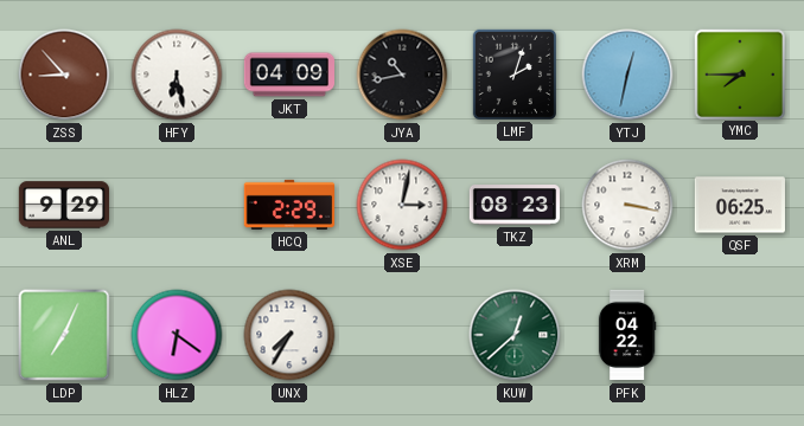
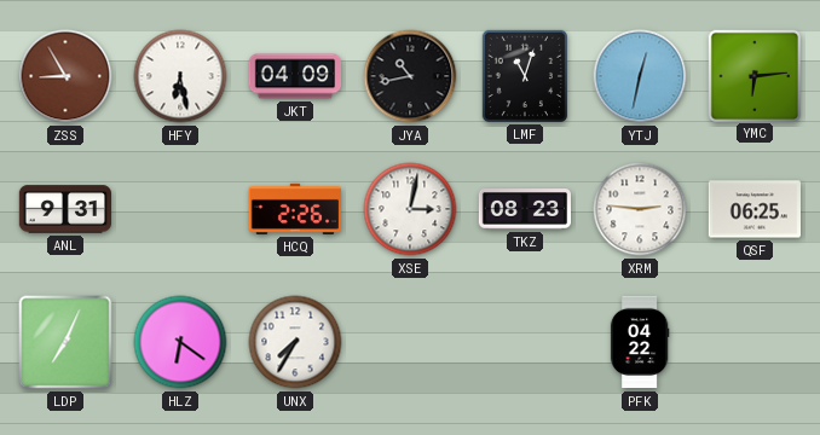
ZSS: 8:53 -> 8:55 (65, 76)
LMF: 2:03 -> 11:03 (524, 75)
YMC: 7:45 -> 6:14 (753, 75)
ANL: 9:29 -> 9:31 (65, 209)
HCQ: 2:29 -> 2:26 (294, 209)
XRM: 3:17 -> 2:46 (640, 209)
KUW: 12:38 -> none (515, 335)
